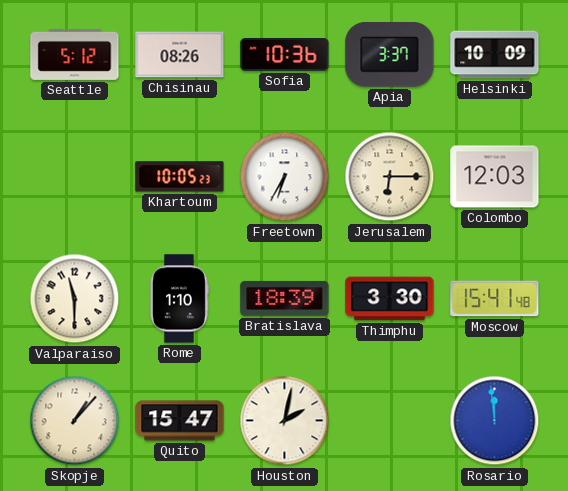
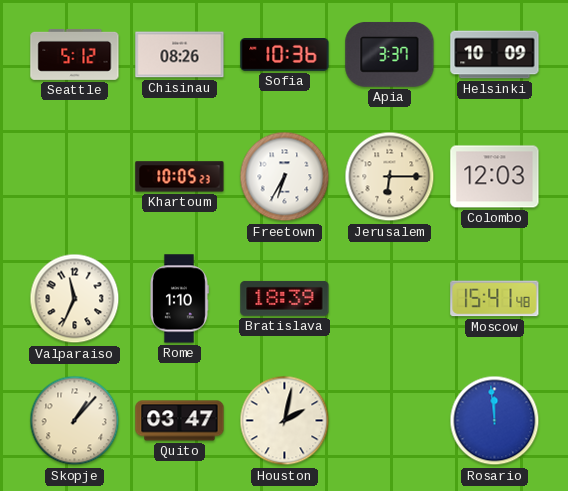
Valparaiso: 11:30 -> 11:34 (75, 299)
Thimphu: 3:30 -> none (390, 299)
Quito: 15:47 -> 03:47 (180, 421)
